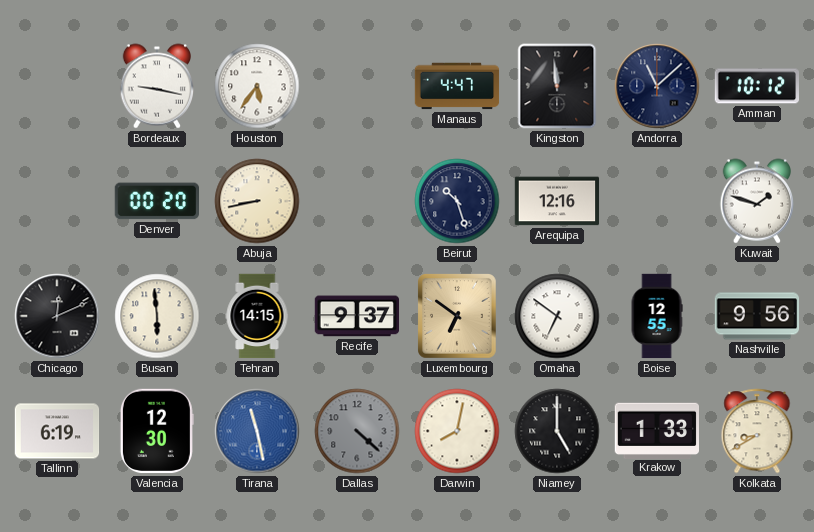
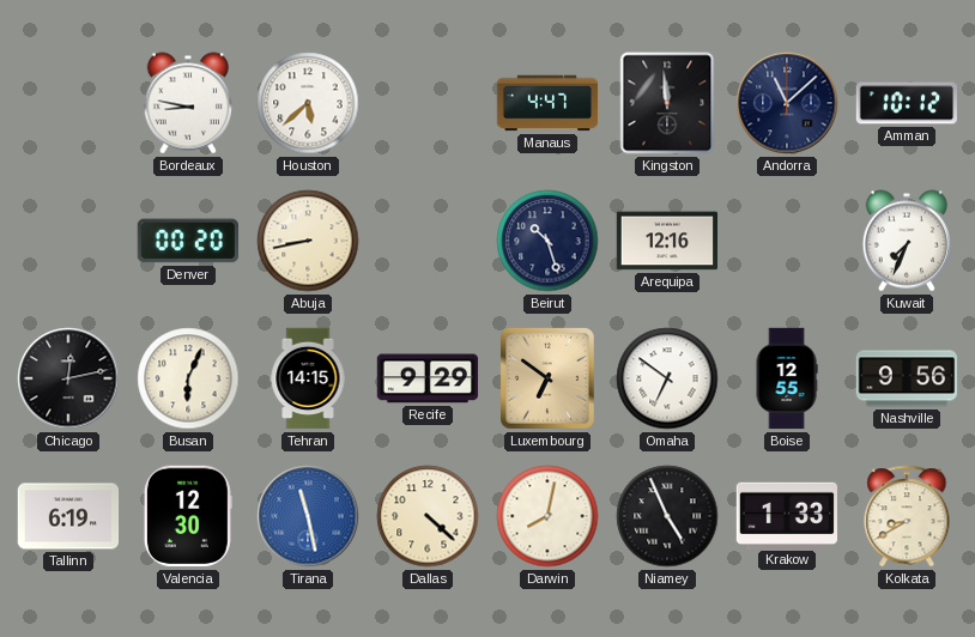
Bordeaux: 9:17 -> 8:47 (187, 103)
Houston: 5:36 -> 5:38 (308, 103)
Kuwait: 1:48 -> 7:34 (906, 241)
Chicago: 12:11 -> 12:13 (68, 378)
Busan: 5:59 -> 6:04 (188, 378)
Recife: 9:37 -> 9:29 (428, 378)
Dallas dial: grey -> cream (428, 516)
Niamey: 5:00 -> 4:56 (667, 516)
